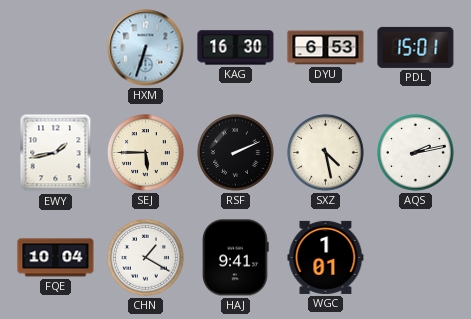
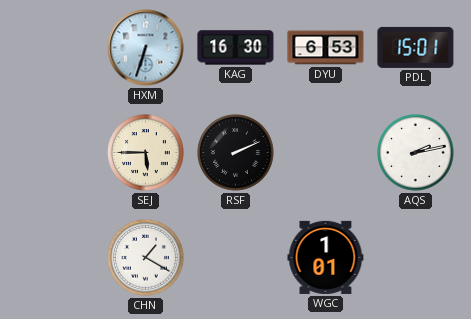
EWY: 1:43 -> none (56, 153)
SXZ: 4:28 -> none (326, 153)
FQE: 10:04 -> none (56, 258)
HAJ: 9:41 -> none (236, 258)
